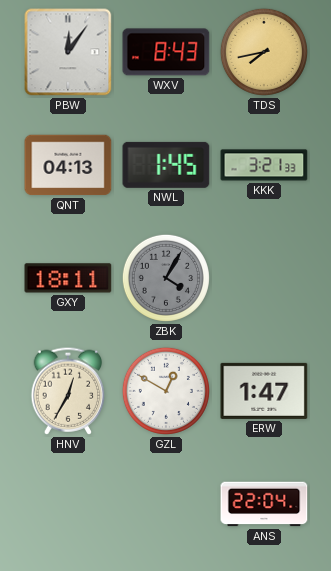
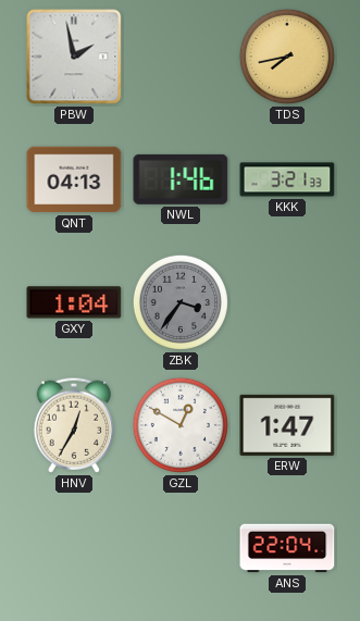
PBW: 12:06 -> 1:58 (74, 57)
WXV: 8:43 -> none (166, 52)
NWL: 1:45 -> 1:46 (181, 179)
GXY: 18:11 -> 1:04 (74, 302)
ZBK: 4:05 -> 3:36 (181, 302)
